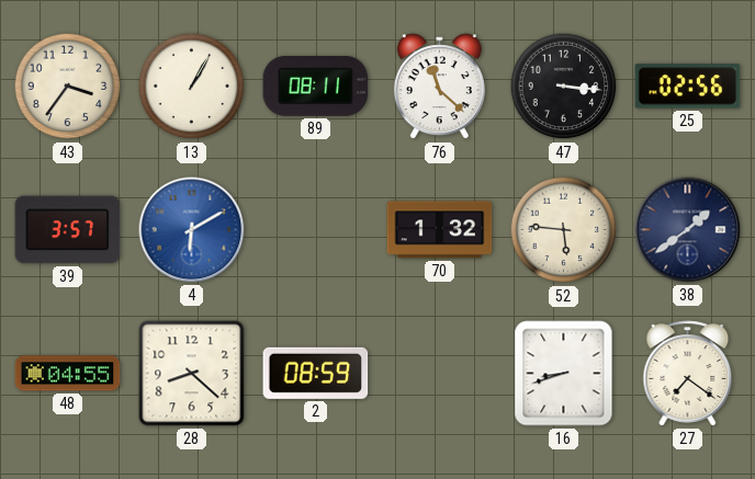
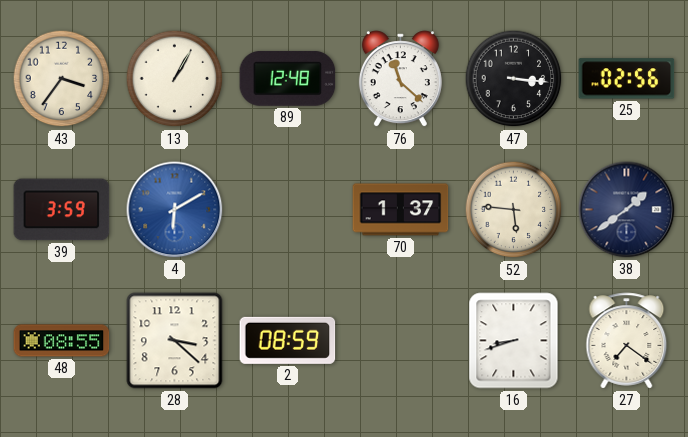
89: 08:11 -> 12:48 (288, 78)
39: 3:57 -> 3:59 (62, 210)
70: 1:32 -> 1:37 (401, 210)
48: 04:55 -> 08:55 (62, 341)
28: 8:22 -> 3:22 (175, 341)
